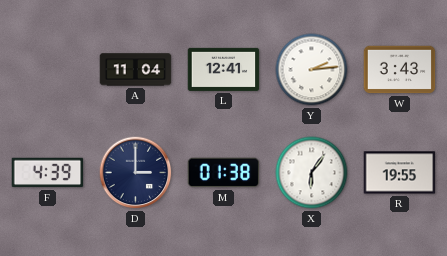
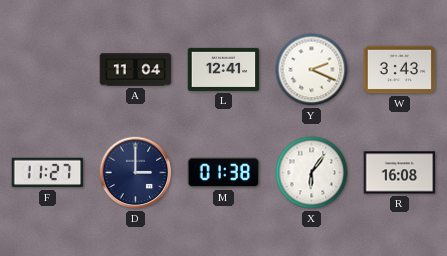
Y: 2:14 -> 2:19 (312, 70)
F: 4:39 -> 11:27 (48, 173)
R: 19:55 -> 16:08 (400, 173)
